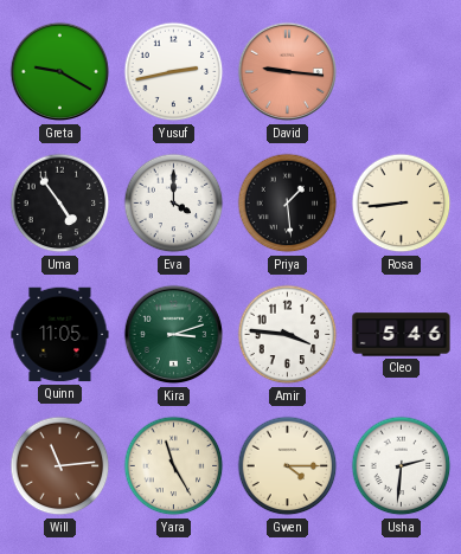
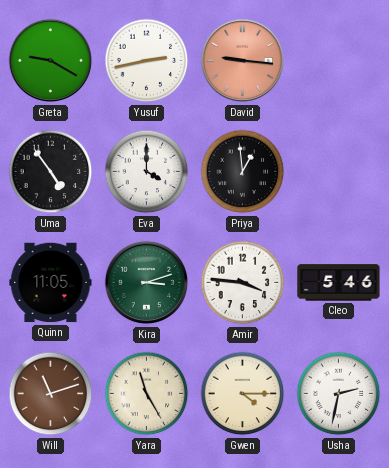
Priya: 1:29 -> 12:59 (243, 172)
Rosa: 8:44 -> none (402, 204)
Will: 11:14 -> 11:12 (51, 394)
Usha: 2:31 -> 2:32 (339, 394)
